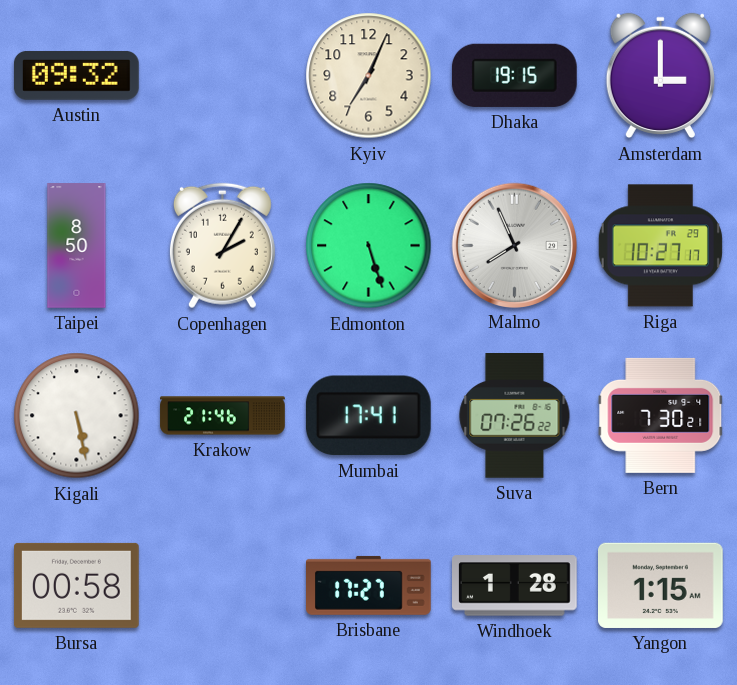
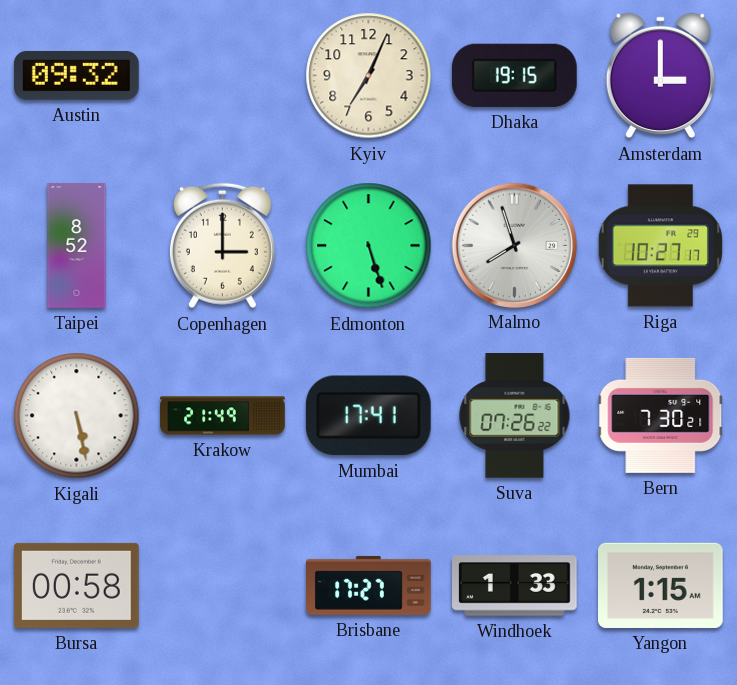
Taipei: 8:50 -> 8:52 (77, 246)
Copenhagen: 2:05 -> 3:00 (222, 246)
Malmo: 7:56 -> 7:57 (514, 245)
Krakow: 21:46 -> 21:49 (223, 416)
Windhoek: 1:28 -> 1:33 (515, 586)
